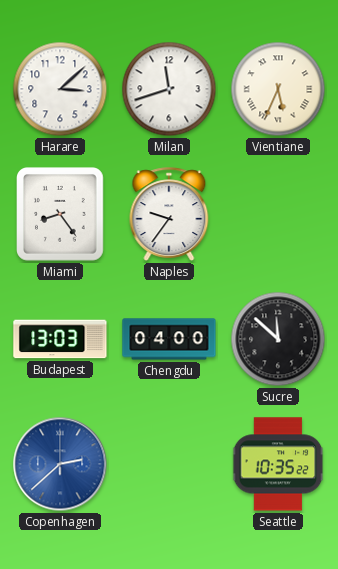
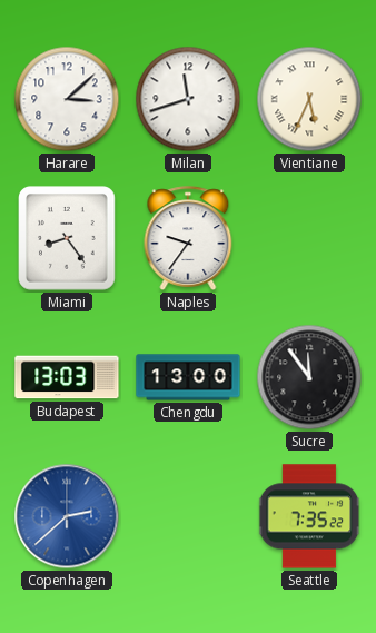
Chengdu: 04:00 -> 13:00 (188, 377)
Sucre: 11:52 -> 11:54 (309, 377)
Seattle: 10:35 -> 7:35 (309, 516)
